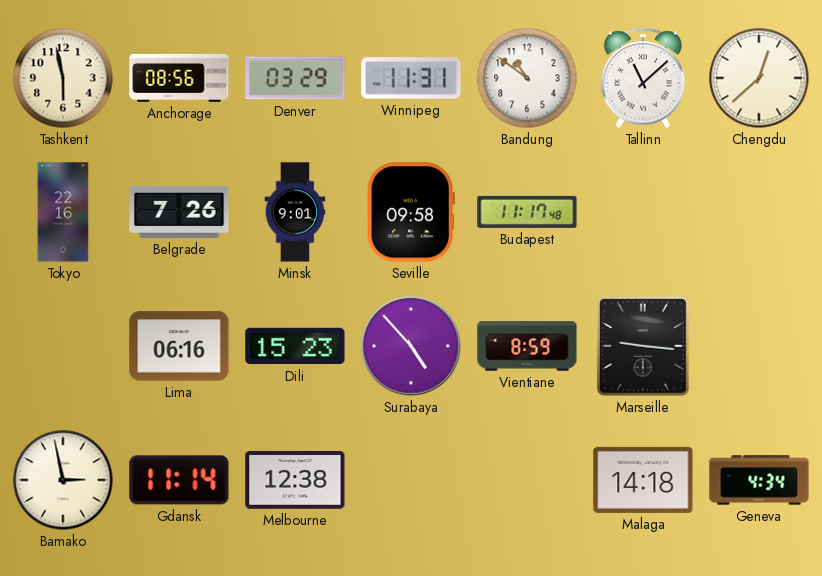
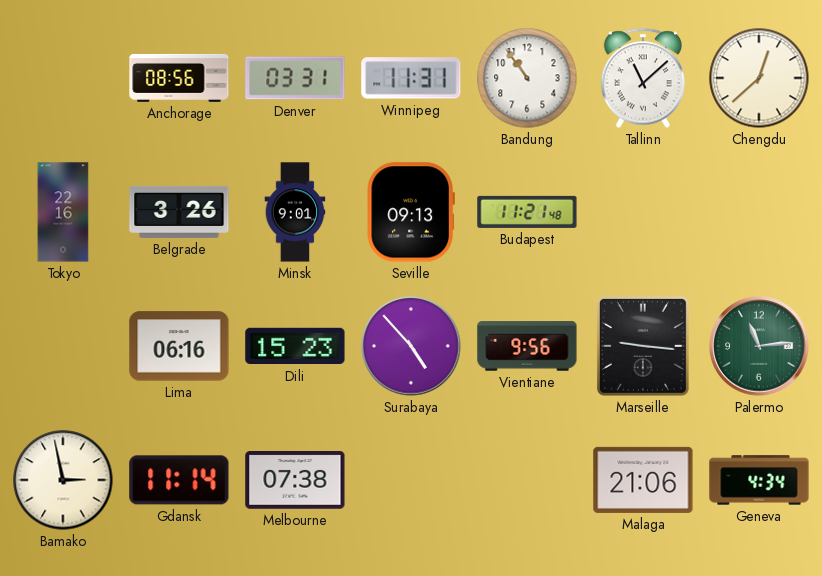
Tashkent: 5:58 -> none (63, 78)
Denver: 03:29 -> 03:31 (295, 78)
Bandung: 10:51 -> 10:54 (527, 78)
Belgrade: 7:26 -> 3:26 (179, 212)
Seville: 09:58 -> 09:13 (411, 212)
Budapest: 11:17 -> 11:21 (527, 212)
Vientiane: 8:59 -> 9:56 (527, 346)
Palermo: none -> 11:14 (759, 346)
Melbourne: 12:38 -> 07:38 (295, 481)
Malaga: 14:18 -> 21:06 (643, 480)
